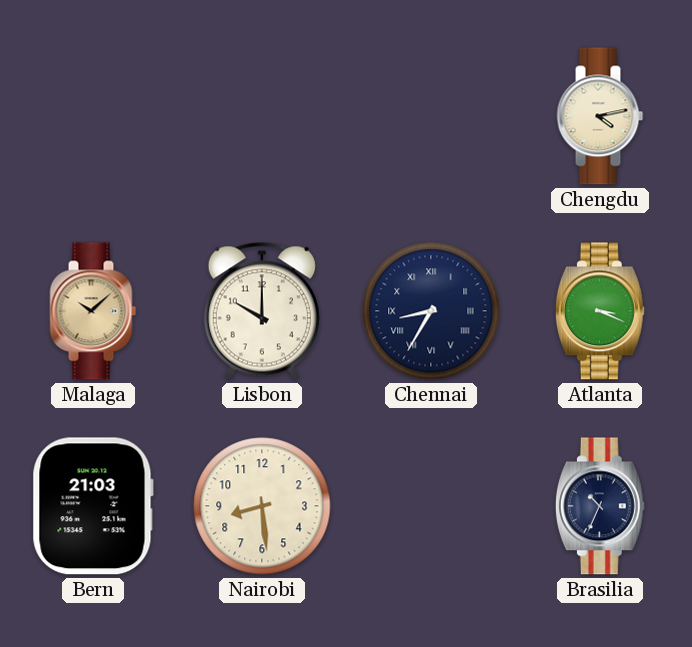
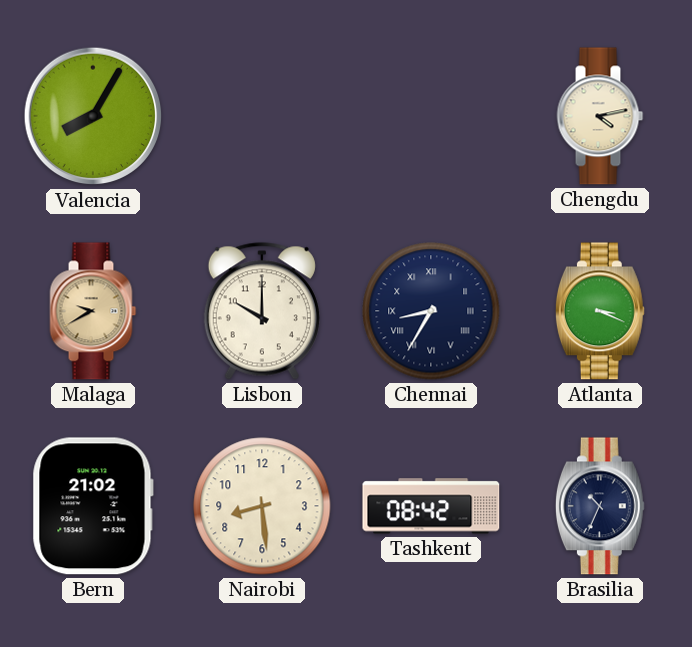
Valencia: none -> 8:05 (93, 116)
Malaga: 10:08 -> 9:40 (93, 311)
Bern: 21:03 -> 21:02 (93, 506)
Tashkent: none -> 08:42 (431, 506)
